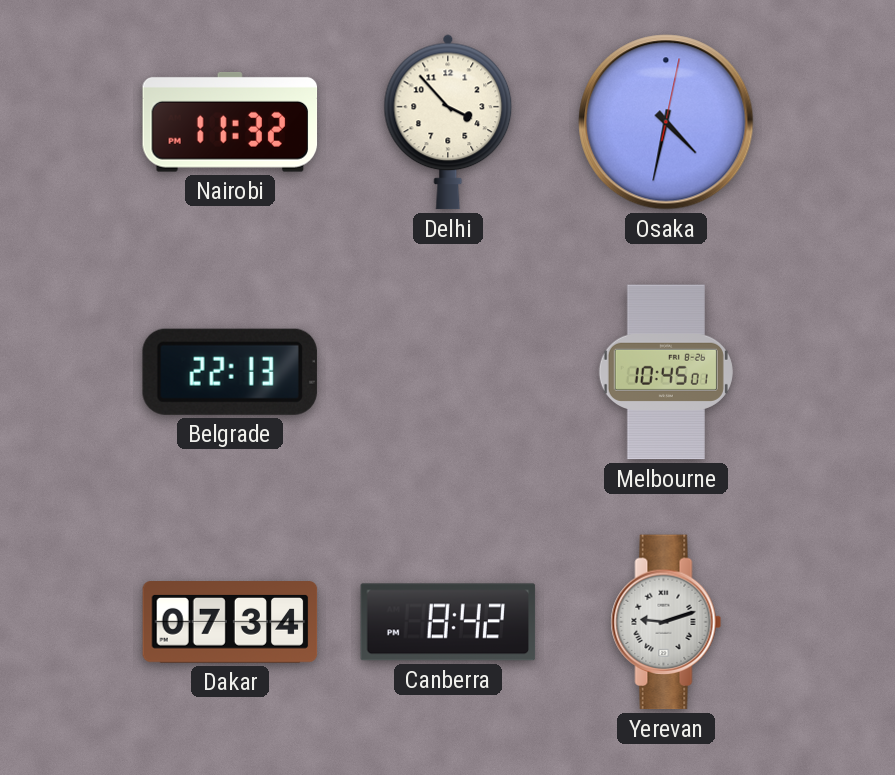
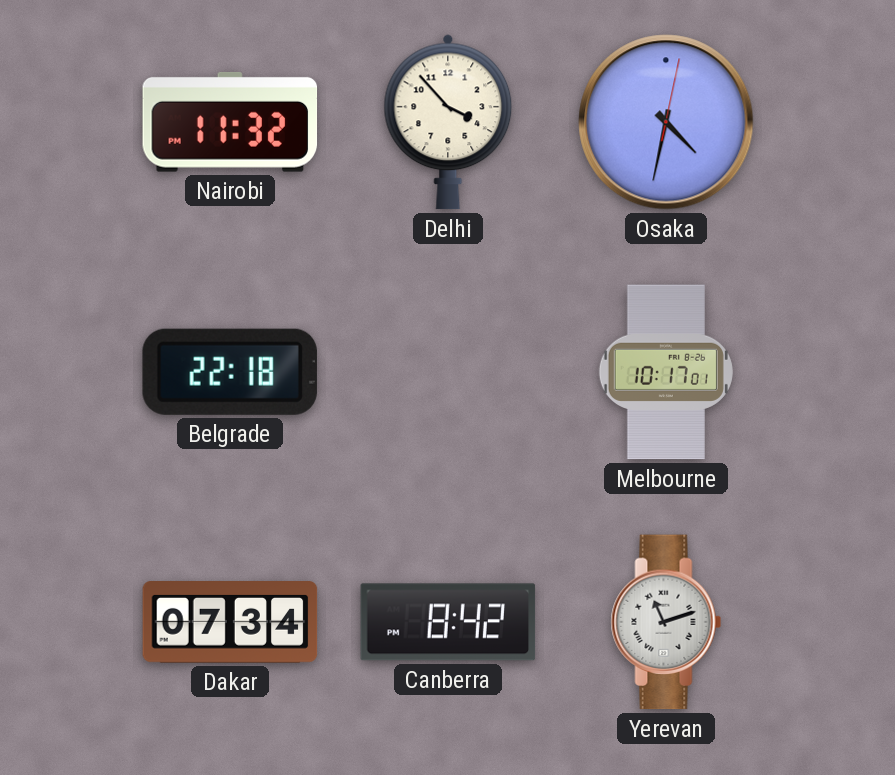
Belgrade: 22:13 -> 22:18 (230, 372)
Melbourne: 10:45 -> 10:17 (666, 372)
Yerevan: 9:12 -> 11:12 (666, 622)
